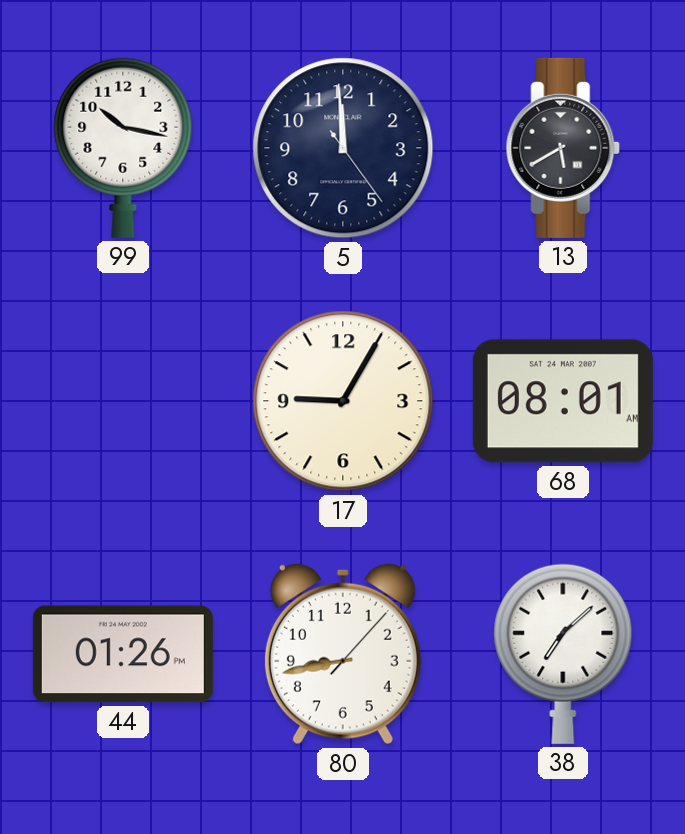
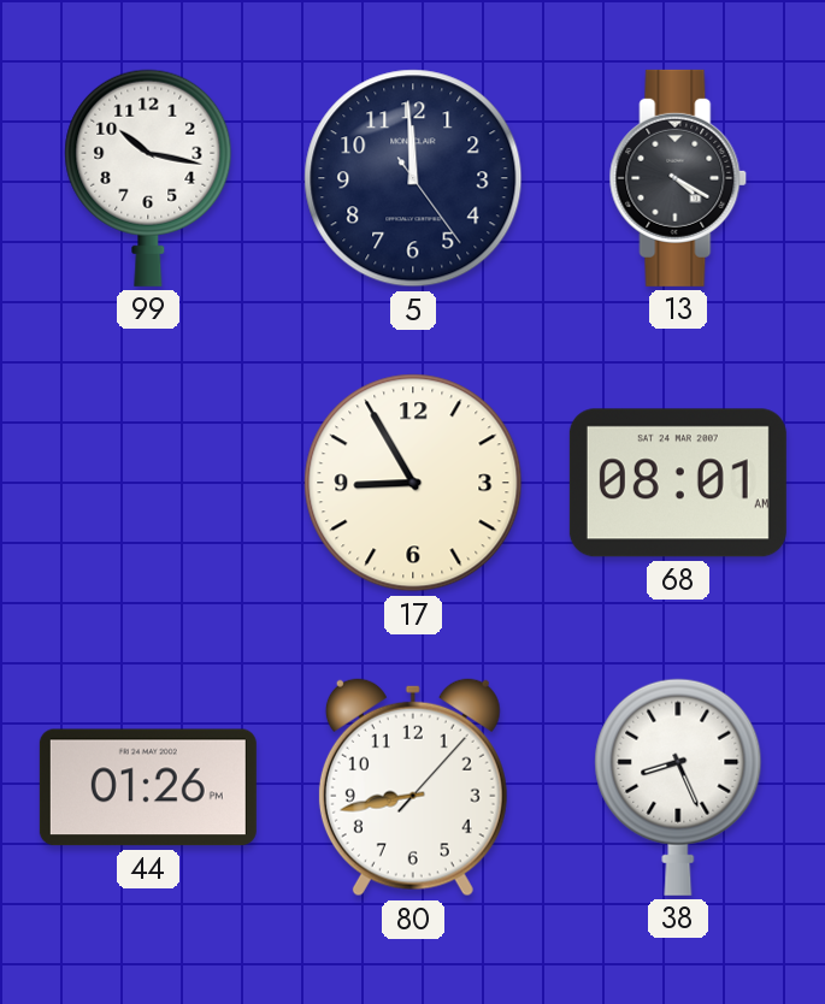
13: 5:40 -> 4:20 (678, 178)
17: 9:05 -> 8:55 (413, 483)
38: 7:08 -> 8:26 (678, 787)
